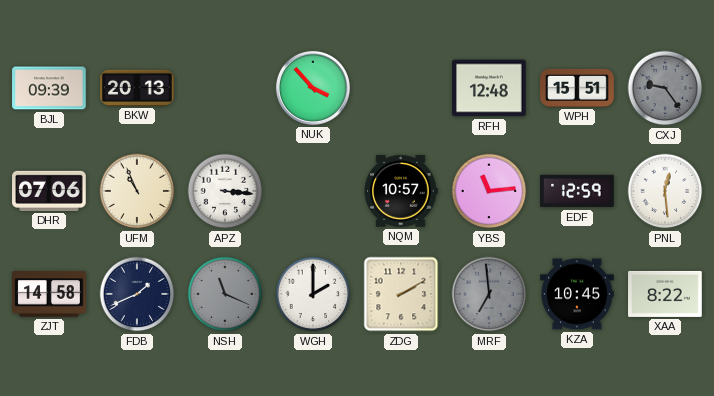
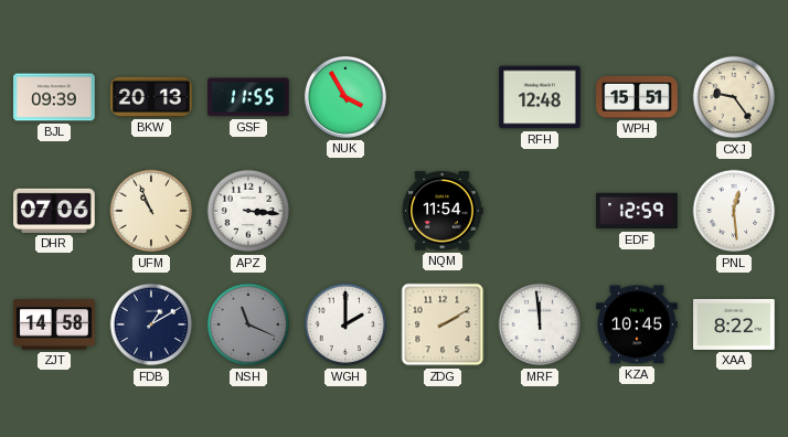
GSF: none -> 11:55 (248, 97)
NUK: 3:53 -> 3:55 (345, 97)
CXJ dial: grey -> cream (734, 97)
NQM: 10:57 -> 11:54 (443, 211)
YBS: 11:14 -> none (489, 191)
FDB: 1:41 -> 1:10 (151, 324)
MRF: 6:59 -> 11:59 (540, 324)
MRF dial: grey -> white (540, 324)
